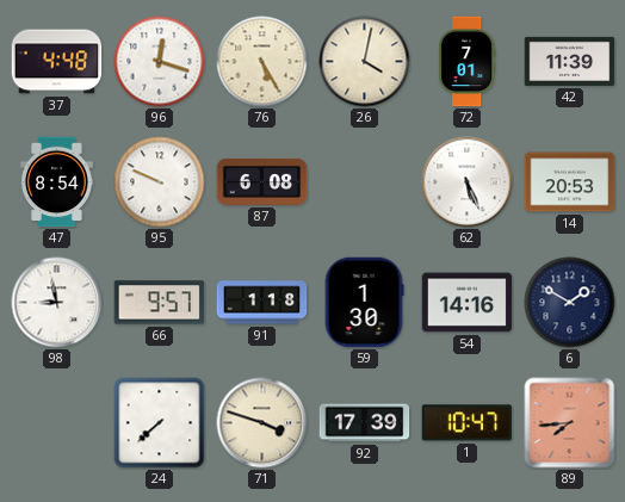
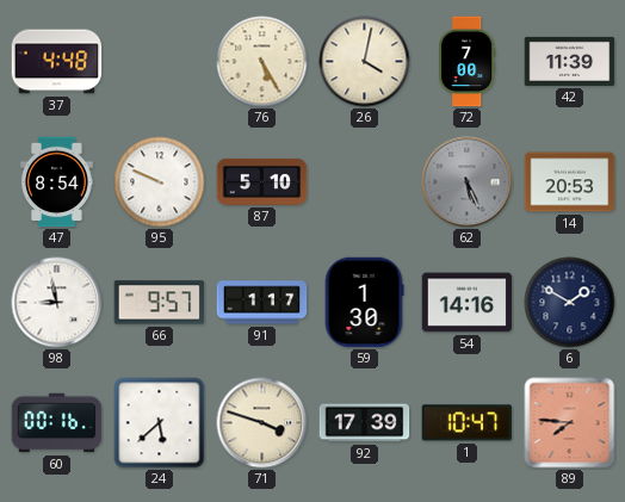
96: 12:18 -> none (160, 62)
72: 7:01 -> 7:00 (468, 62)
87: 6:08 -> 5:10 (262, 181)
62 dial: white -> grey (468, 182)
91: 1:18 -> 1:17 (262, 303)
60: none -> 00:16 (57, 423)
24: 7:38 -> 5:38 (160, 423)
89: 7:44 -> 7:46 (570, 423)
